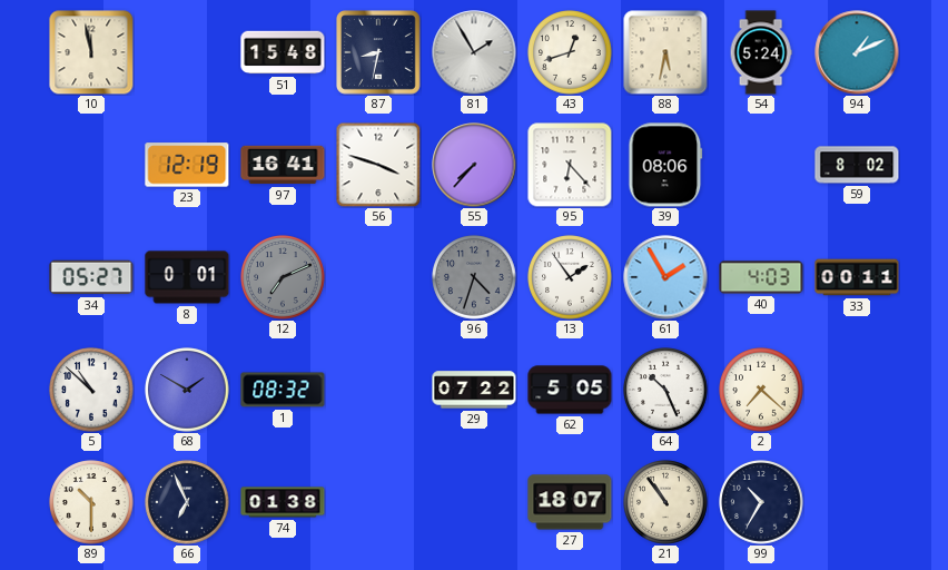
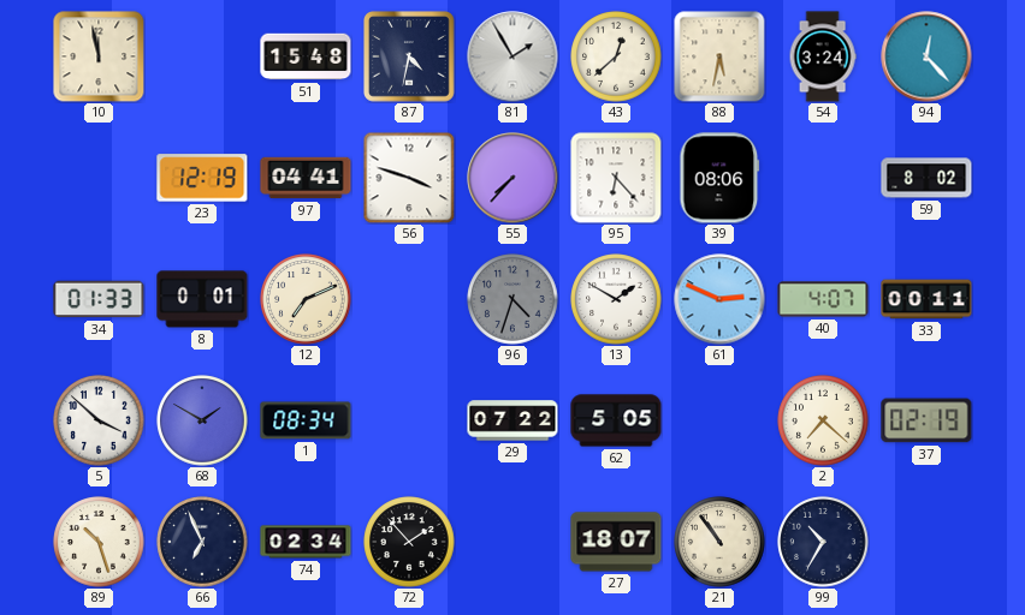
87: 8:32 -> 4:32 (410, 58)
43: 12:42 -> 12:38 (616, 56)
54: 5:24 -> 3:24 (823, 56)
94: 1:11 -> 12:23 (926, 56)
97: 16:41 -> 04:41 (306, 178)
34: 05:27 -> 01:33 (99, 299)
12 dial: grey -> cream (306, 299)
13: 1:54 -> 1:50 (616, 299)
61: 1:55 -> 2:49 (719, 299)
40: 4:03 -> 4:07 (823, 299)
5: 10:52 -> 3:52 (99, 420)
1: 08:32 -> 08:34 (306, 420)
64: 10:26 -> none (665, 390)
37: none -> 02:19 (926, 420)
89: 10:30 -> 10:27 (99, 542)
74: 01:38 -> 02:34 (306, 542)
72: none -> 1:53 (409, 542)
